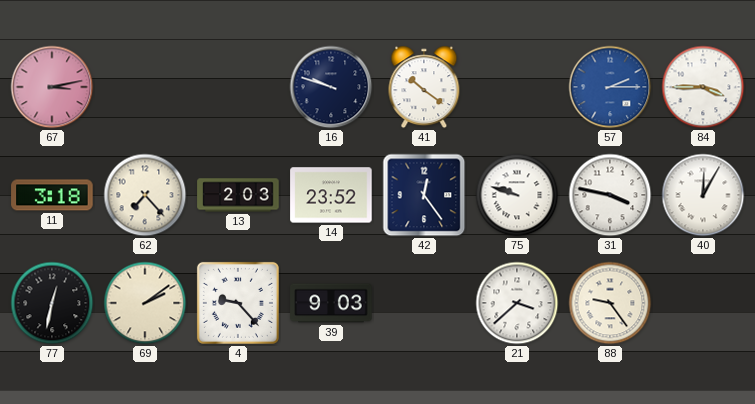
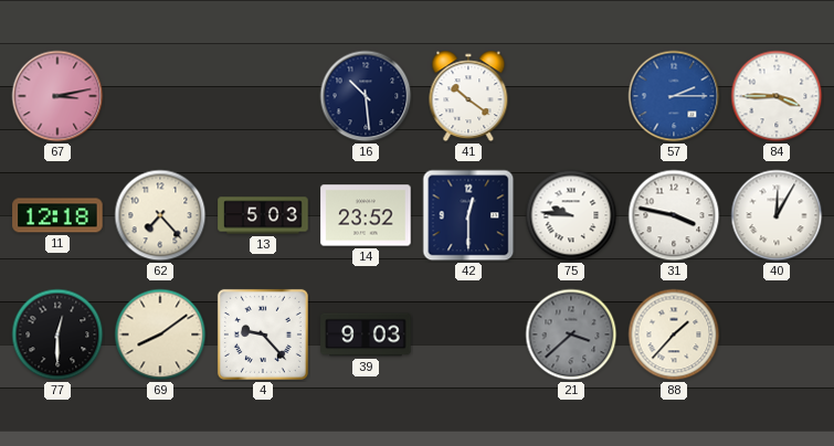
16: 9:48 -> 10:29 (366, 96)
11: 3:18 -> 12:18 (57, 215)
13: 2:03 -> 5:03 (263, 215)
42: 12:24 -> 12:30 (468, 215)
75: 9:48 -> 9:46 (571, 215)
77: 12:32 -> 12:30 (57, 334)
69: 2:09 -> 8:09 (160, 334)
21 dial: white -> grey (571, 334)
88: 9:24 -> 1:37 (674, 334)
